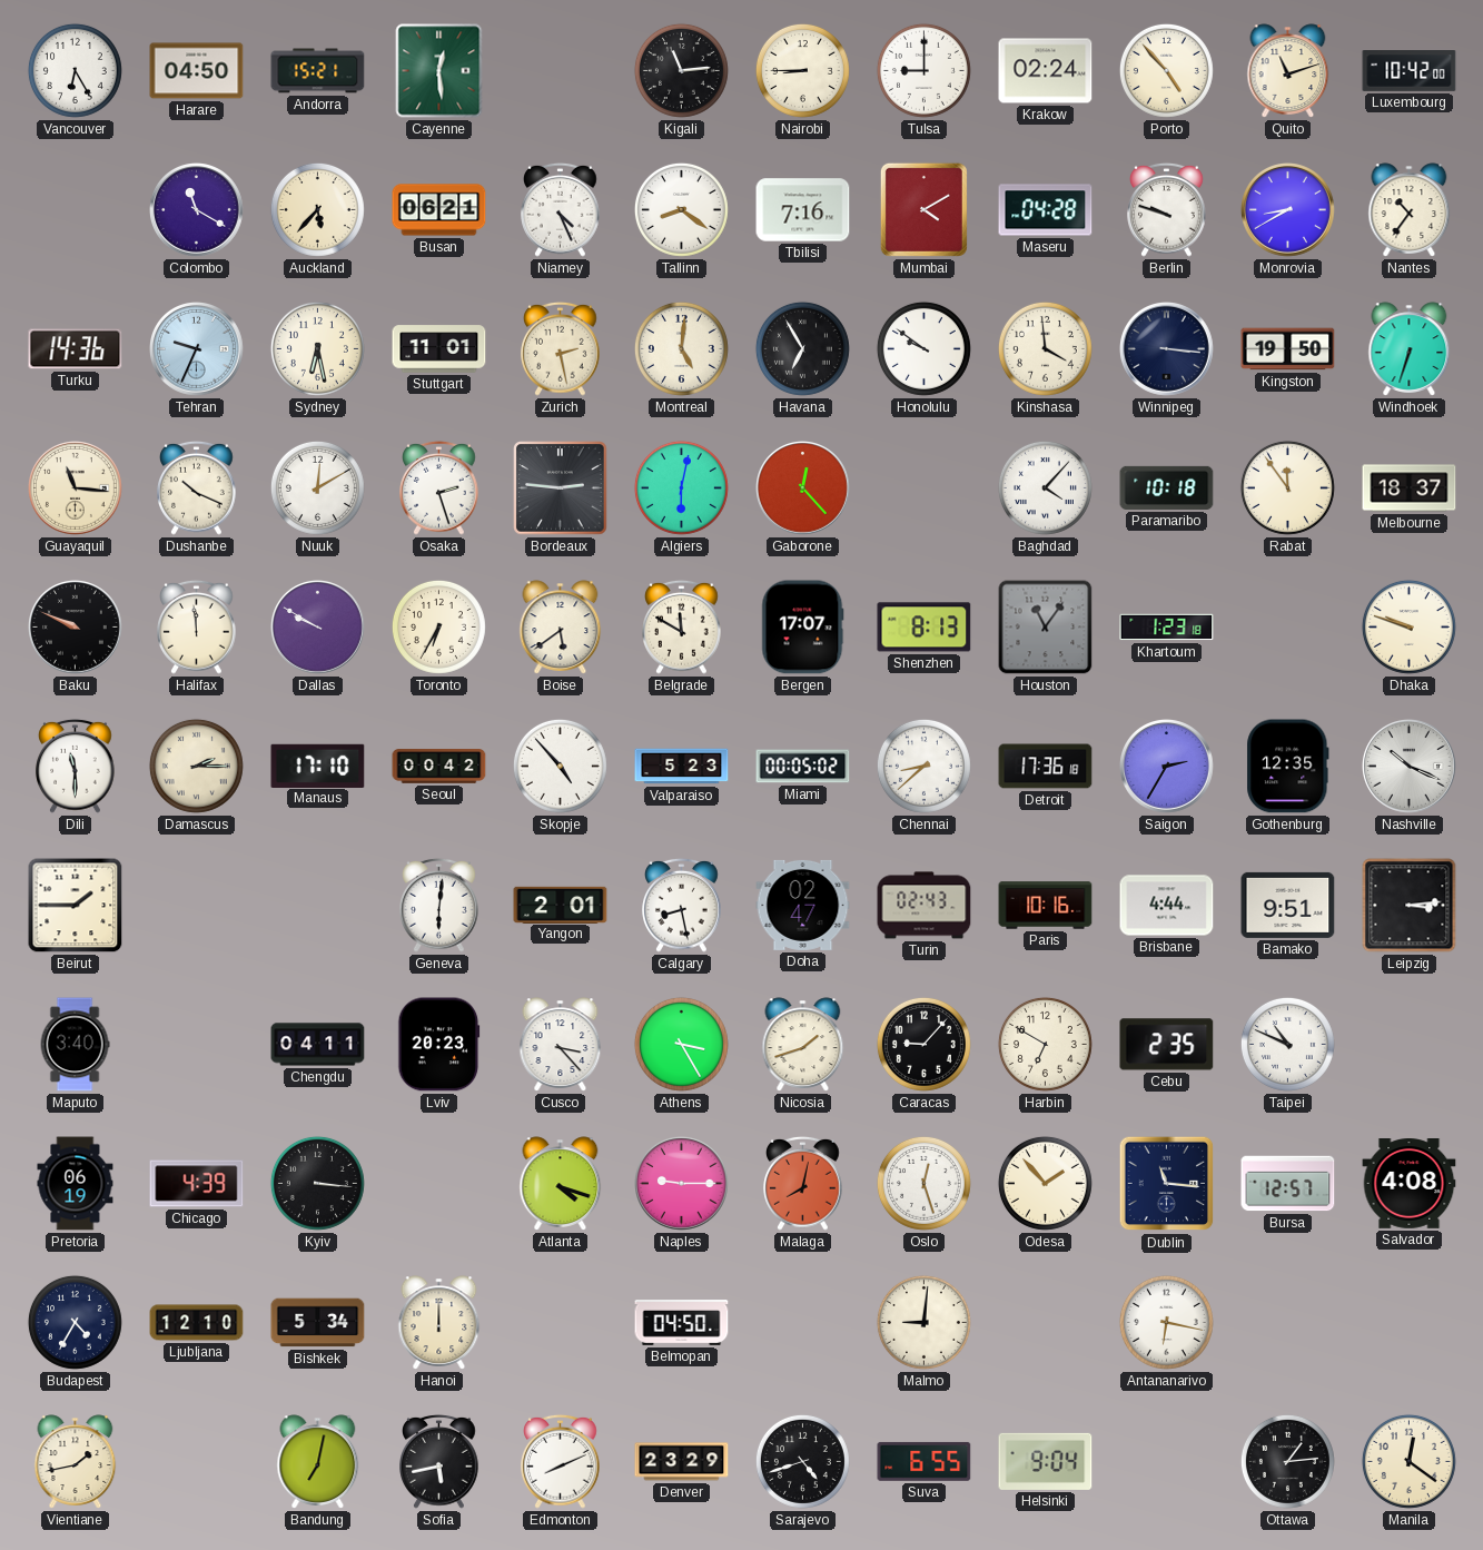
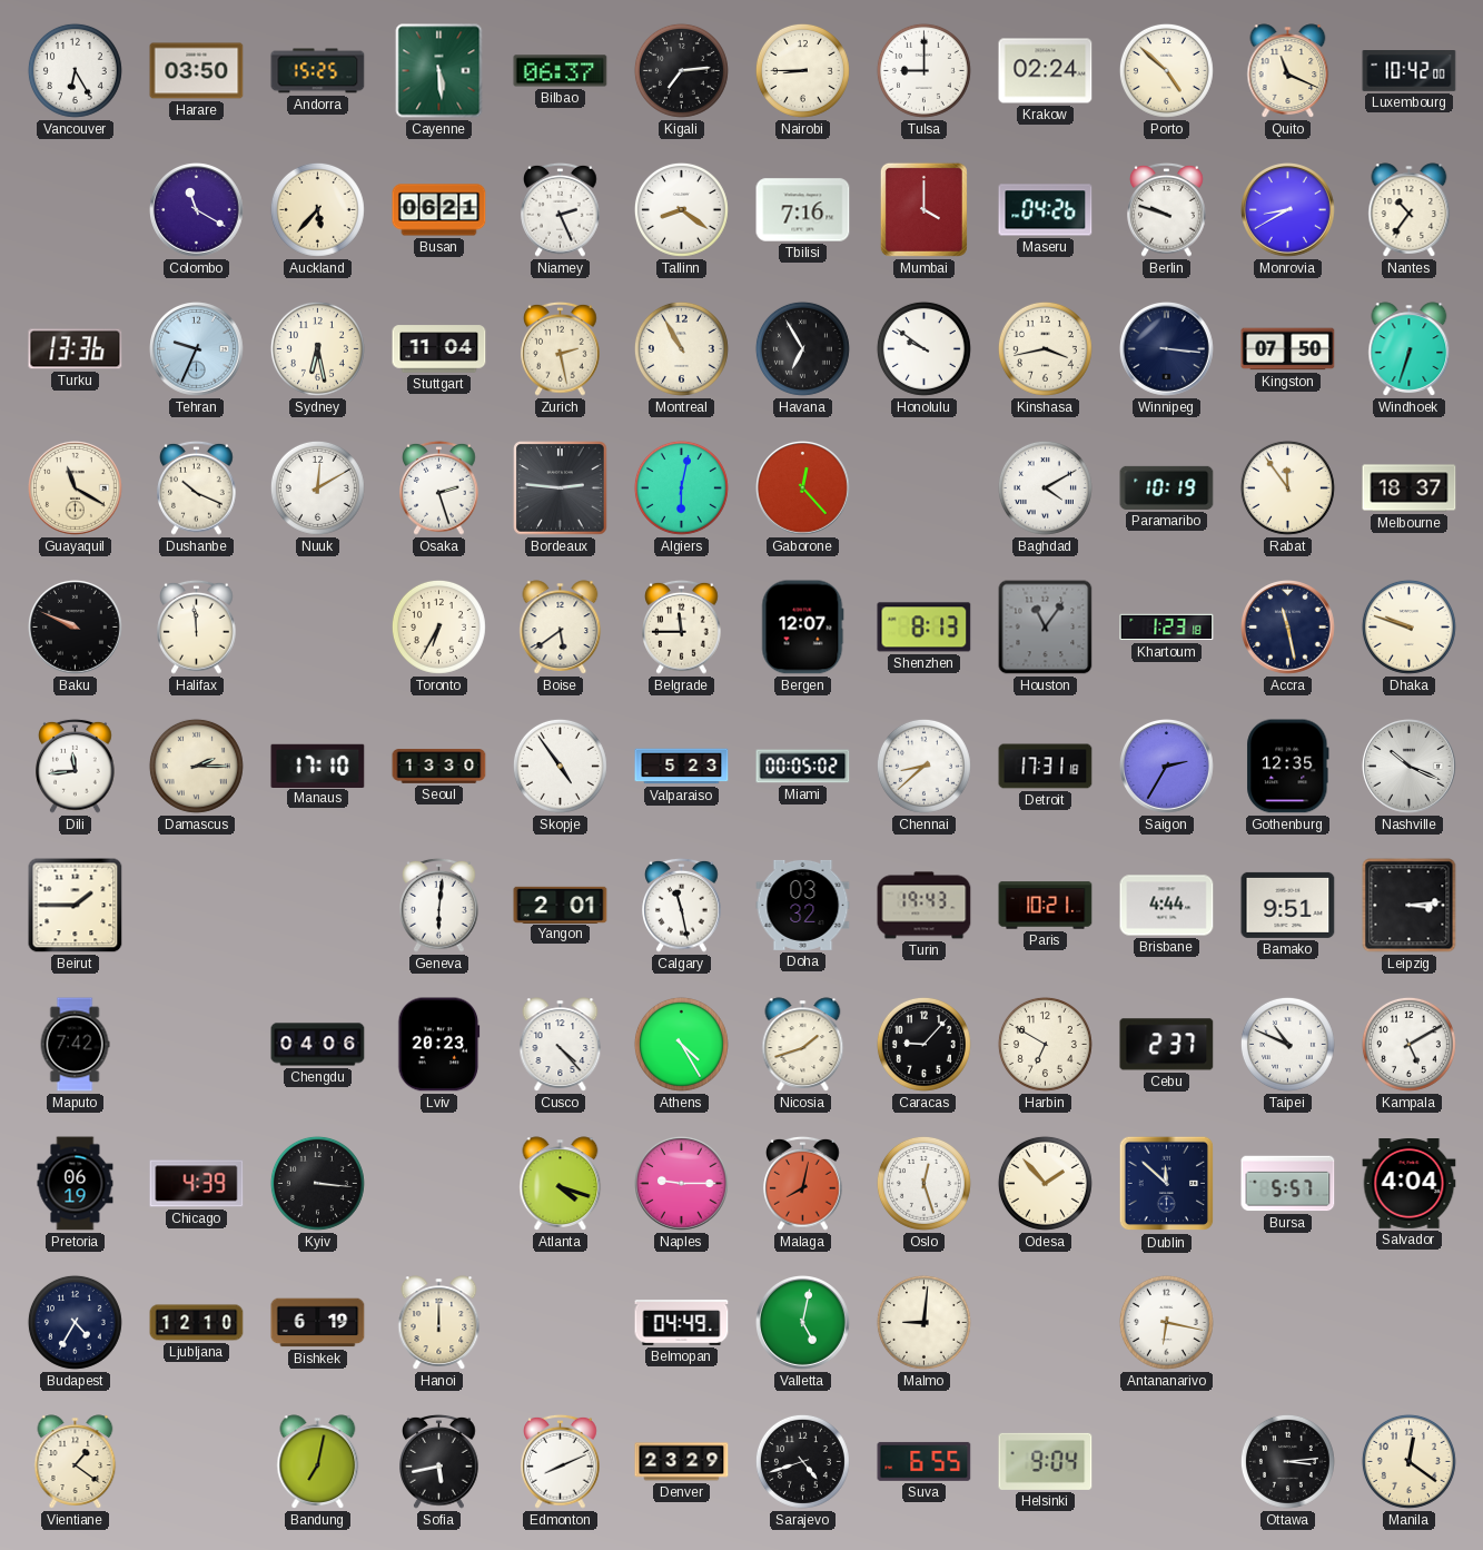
Harare: 04:50 -> 03:50 (197, 71)
Andorra: 15:21 -> 15:25 (318, 71)
Cayenne: 12:29 -> 5:29 (439, 71)
Bilbao: none -> 06:37 (561, 71)
Kigali: 11:14 -> 7:14 (681, 70)
Porto: 4:53 -> 4:52 (1166, 70)
Quito: 11:12 -> 11:19 (1288, 71)
Niamey: 4:26 -> 2:26 (561, 209)
Mumbai: 4:10 -> 4:00 (923, 209)
Maseru: 04:28 -> 04:26 (1046, 210)
Turku: 14:36 -> 13:36 (76, 349)
Stuttgart: 11:01 -> 11:04 (439, 349)
Montreal: 5:01 -> 10:55 (681, 348)
Kinshasa: 3:59 -> 3:43 (1045, 348)
Kingston: 19:50 -> 07:50 (1288, 349)
Guayaquil: 11:16 -> 11:20 (76, 488)
Baghdad: 4:07 -> 4:10 (1045, 487)
Paramaribo: 10:18 -> 10:19 (1167, 487)
Dallas: 9:50 -> none (318, 628)
Belgrade: 11:50 -> 11:45 (682, 626)
Bergen: 17:07 -> 12:07 (803, 628)
Accra: none -> 11:28 (1288, 628)
Dili: 11:30 -> 11:44 (76, 766)
Seoul: 00:42 -> 13:30 (439, 767)
Skopje: 4:53 -> 4:54 (560, 766)
Detroit: 17:36 -> 17:31 (1046, 767)
Calgary: 8:28 -> 11:28 (682, 905)
Doha: 02:47 -> 03:32 (803, 905)
Turin: 02:43 -> 19:43 (925, 906)
Paris: 10:16 -> 10:21 (1046, 906)
Maputo: 3:40 -> 7:42 (75, 1045)
Chengdu: 04:11 -> 04:06 (318, 1045)
Cusco: 3:23 -> 4:23 (561, 1045)
Athens: 3:25 -> 4:25 (681, 1044)
Cebu: 2:35 -> 2:37 (1167, 1045)
Kampala: none -> 5:10 (1408, 1044)
Dublin: 11:16 -> 11:52 (1167, 1184)
Bursa: 12:57 -> 5:57 (1288, 1184)
Salvador: 4:08 -> 4:04 (1410, 1184)
Bishkek: 5:34 -> 6:19 (318, 1323)
Belmopan: 04:50 -> 04:49 (682, 1323)
Valletta: none -> 5:02 (803, 1323)
Vientiane: 1:43 -> 1:21 (76, 1462)
Ottawa: 1:14 -> 3:14 (1287, 1461)
